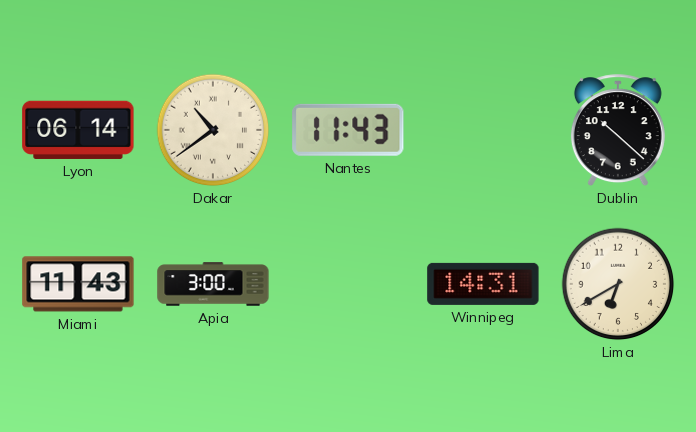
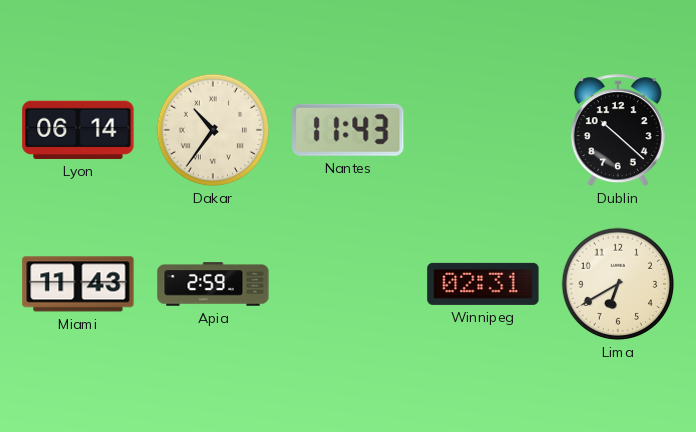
Dakar: 10:39 -> 10:36 (213, 130)
Apia: 3:00 -> 2:59 (213, 284)
Winnipeg: 14:31 -> 02:31 (483, 284)
